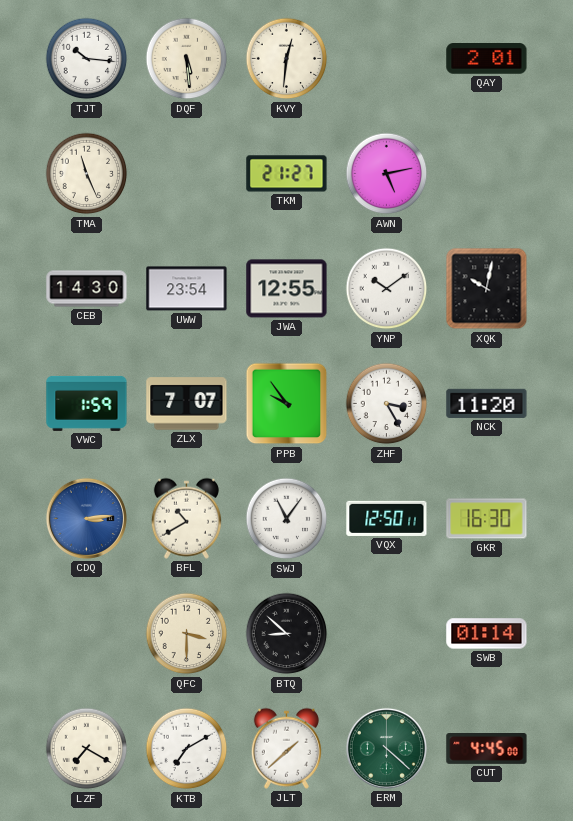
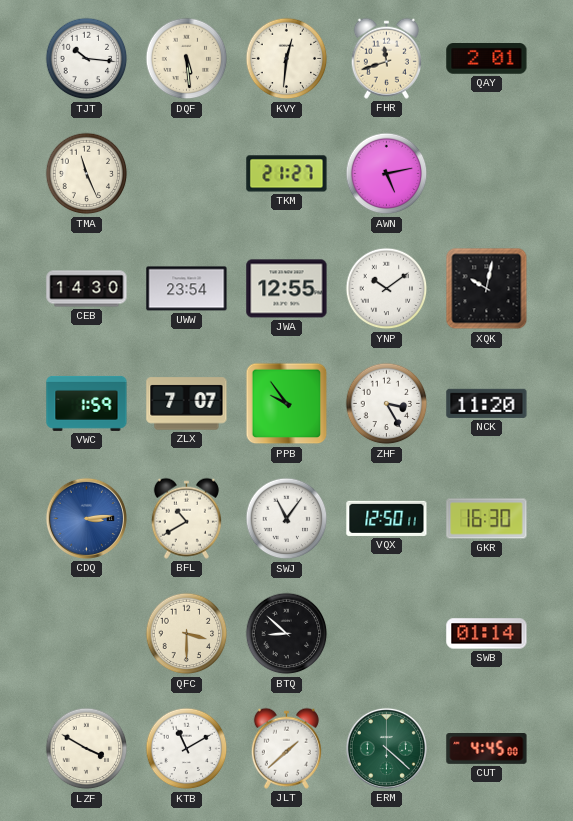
FHR: none -> 11:42 (386, 58)
LZF: 7:20 -> 3:50 (87, 749)
KTB: 7:10 -> 11:10 (187, 749)
